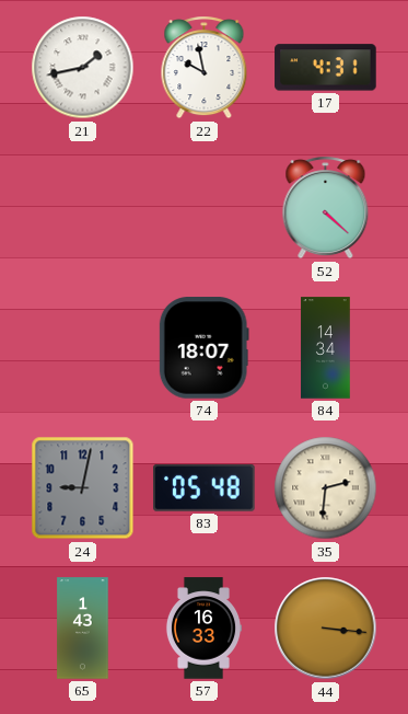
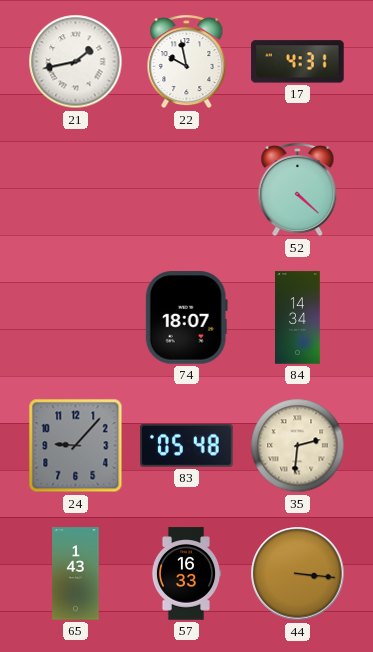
24: 9:02 -> 9:07 (76, 446)
